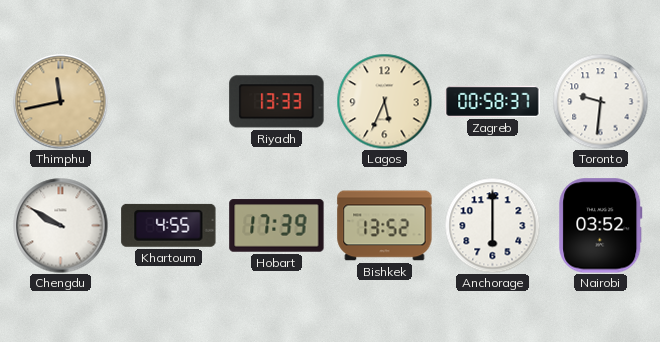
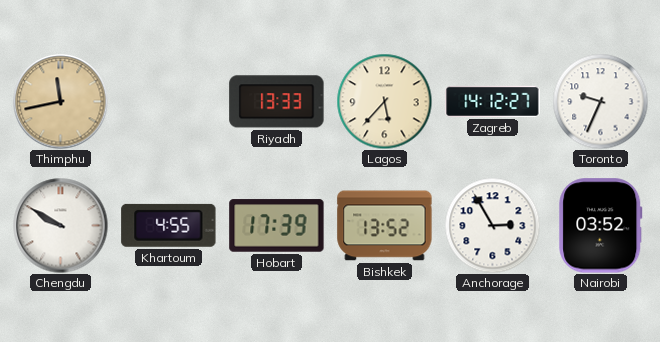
Lagos: 5:34 -> 5:37 (384, 101)
Zagreb: 00:58 -> 14:12 (493, 101)
Toronto: 9:31 -> 9:34 (600, 101)
Anchorage: 6:00 -> 2:55 (492, 225)
